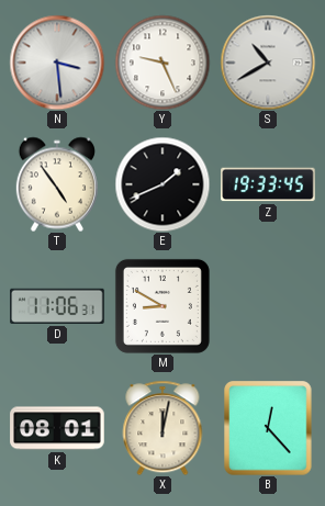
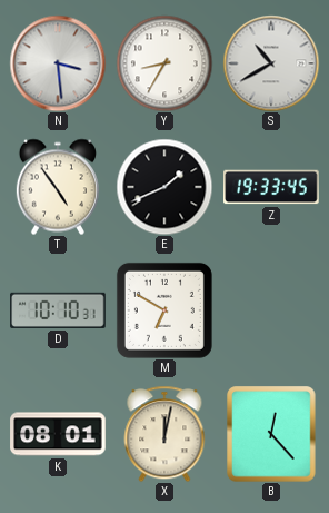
Y: 9:26 -> 8:35 (164, 63)
D: 11:06 -> 10:10 (58, 310)
M: 8:50 -> 6:50 (164, 310)
